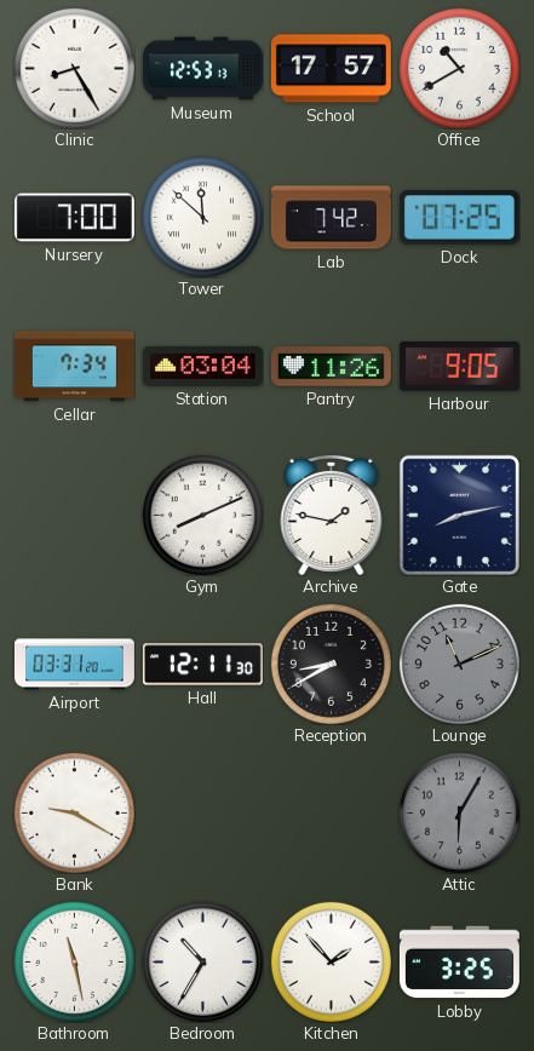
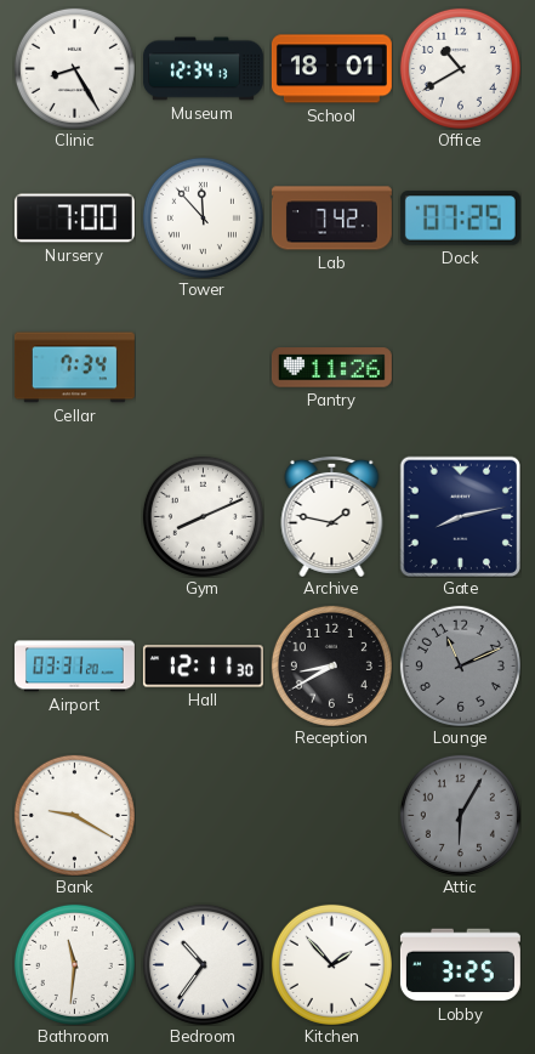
Museum: 12:53 -> 12:34 (203, 69)
School: 17:57 -> 18:01 (331, 69)
Tower: 11:52 -> 11:53 (203, 217)
Station: 03:04 -> none (202, 366)
Harbour: 9:05 -> none (459, 366)
Bathroom: 11:28 -> 11:31 (74, 964)
Bedroom: 10:35 -> 10:36 (203, 964)
